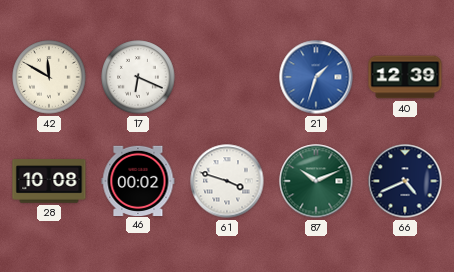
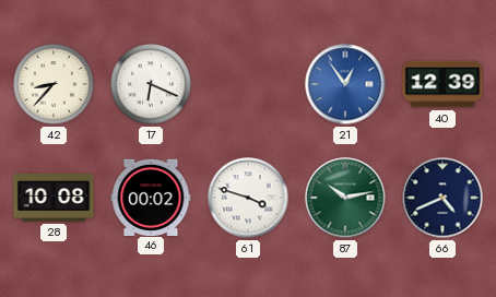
42: 11:50 -> 8:37 (54, 84)
21: 1:33 -> 12:54 (345, 84)
87: 10:11 -> 10:13 (345, 198)
